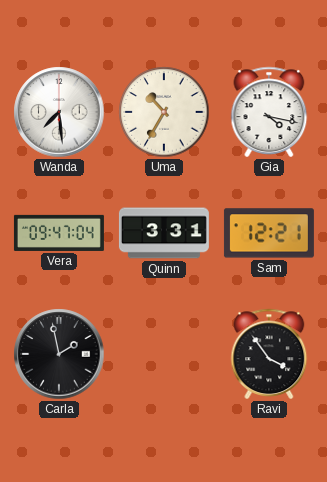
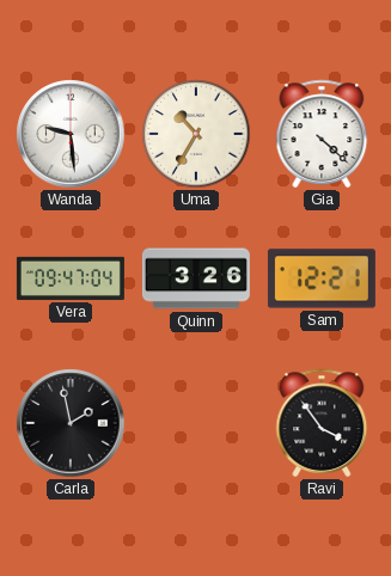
Wanda: 7:29 -> 9:29 (71, 134)
Gia: 4:17 -> 4:22 (322, 134)
Quinn: 3:31 -> 3:26 (196, 278)
